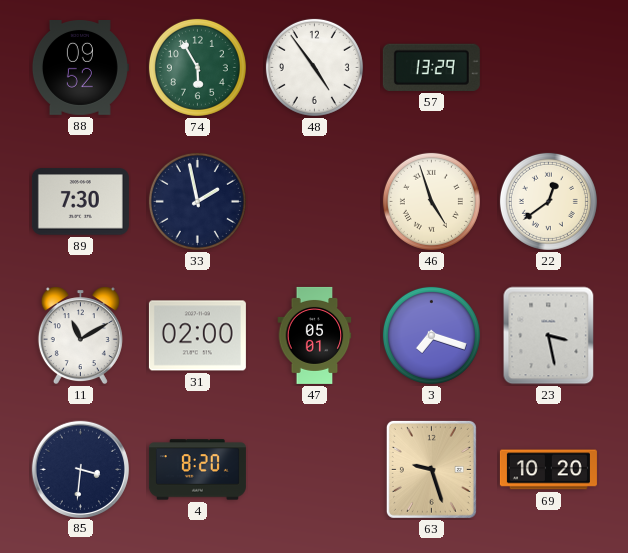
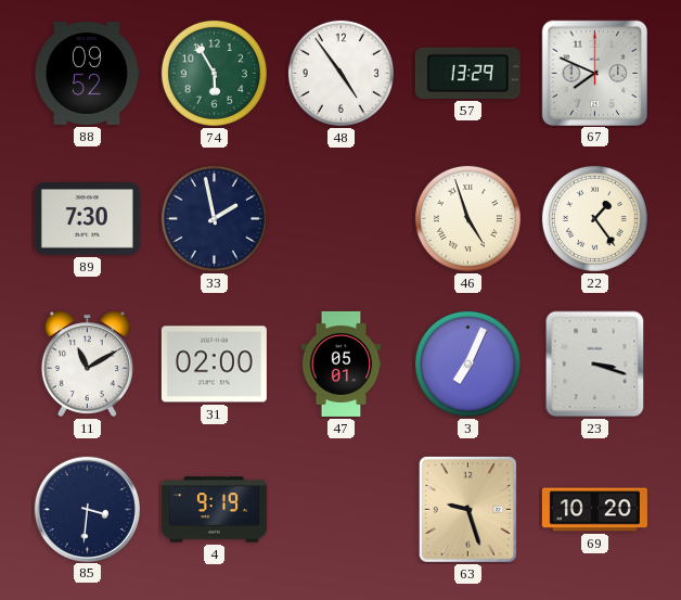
67: none -> 7:49 (594, 73)
22: 12:39 -> 1:24 (594, 218)
3: 7:18 -> 7:04 (467, 363)
23: 3:28 -> 3:18 (595, 365)
4: 8:20 -> 9:19 (214, 510)
